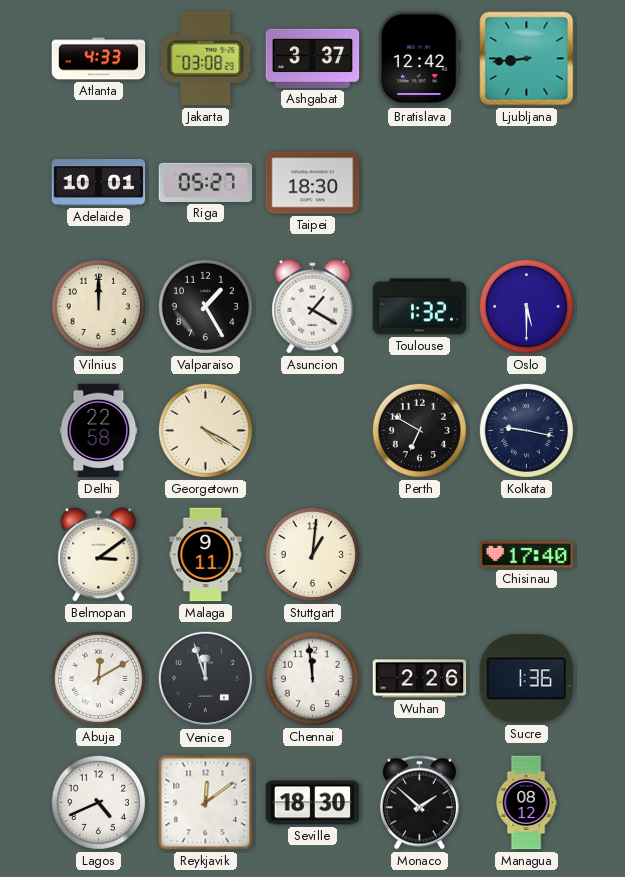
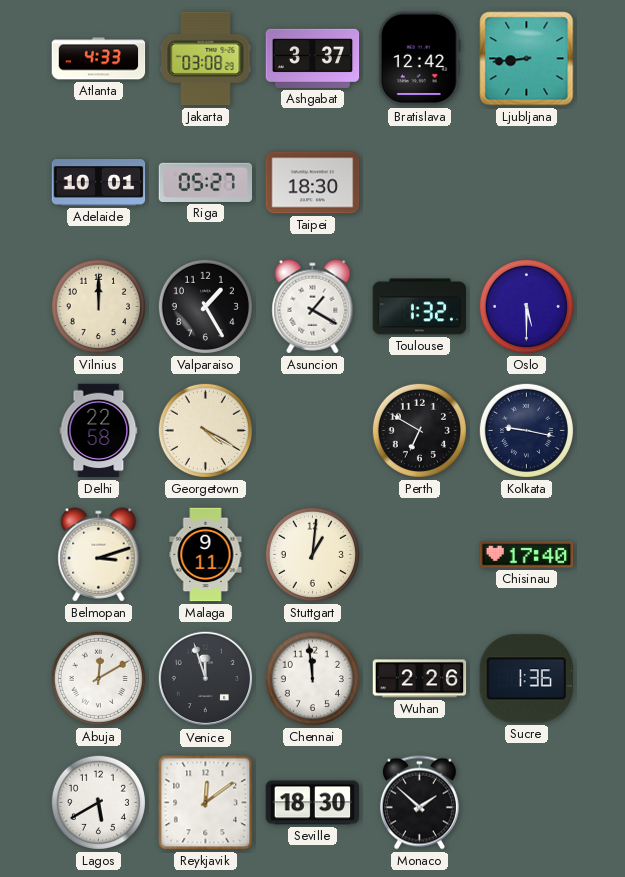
Belmopan: 3:09 -> 3:12 (99, 555)
Lagos: 4:41 -> 5:40 (98, 802)
Managua: 08:12 -> none (526, 803)
